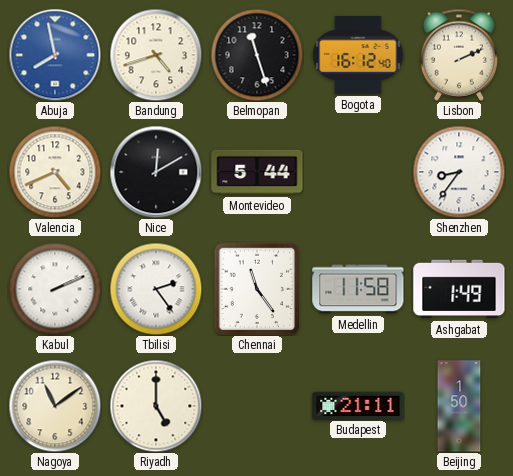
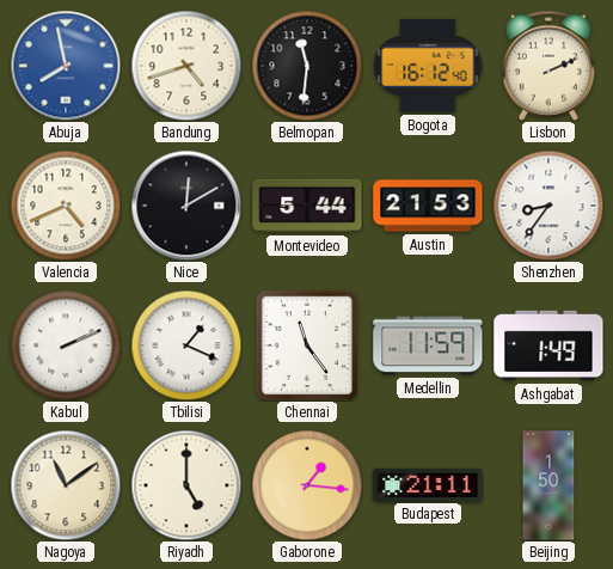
Belmopan: 11:27 -> 11:31 (307, 66)
Austin: none -> 21:53 (428, 206)
Tbilisi: 2:24 -> 1:19 (186, 345)
Medellin: 11:58 -> 11:59 (428, 345)
Gaborone: none -> 1:16 (307, 485)
